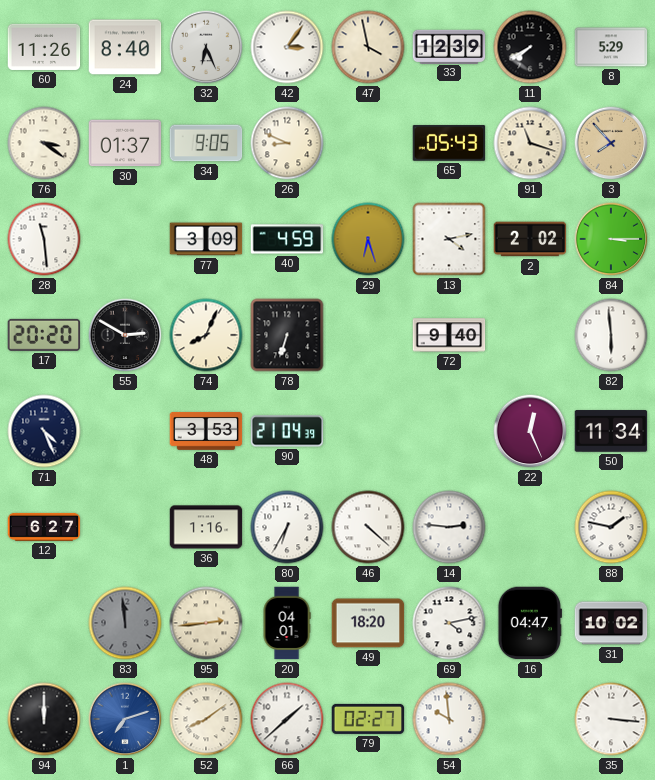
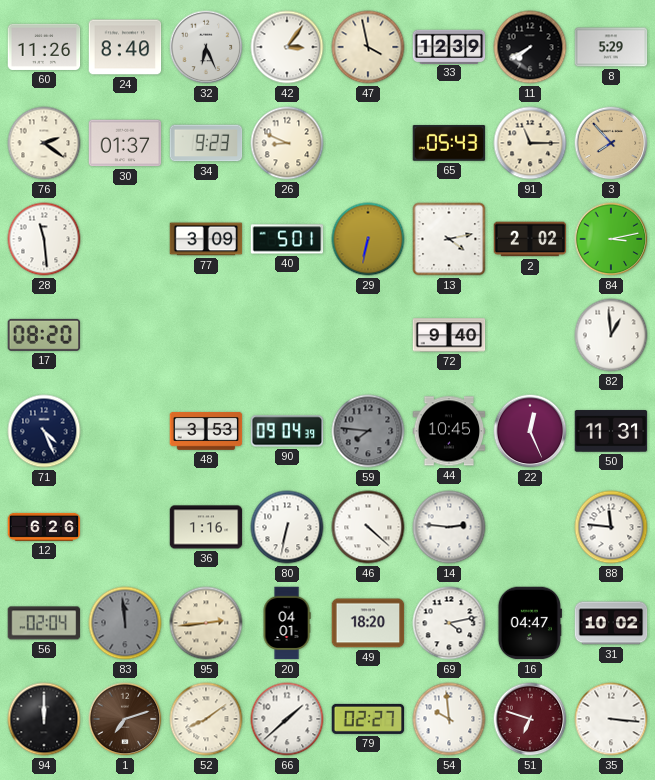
76: 3:21 -> 2:21 (44, 143)
34: 9:05 -> 9:23 (206, 143)
91: 11:18 -> 11:15 (530, 143)
40: 4:59 -> 5:01 (287, 239)
29: 6:27 -> 6:32 (368, 239)
84: 3:15 -> 3:13 (611, 239)
17: 20:20 -> 08:20 (44, 335)
55: 2:50 -> none (125, 335)
74: 8:04 -> none (206, 335)
78: 6:33 -> none (287, 335)
82: 5:59 -> 12:59 (611, 335)
90: 21:04 -> 09:04 (287, 431)
59: none -> 7:46 (368, 431)
44: none -> 10:45 (449, 431)
50: 11:34 -> 11:31 (611, 431)
12: 6:27 -> 6:26 (44, 527)
80: 6:35 -> 6:32 (287, 527)
88: 1:47 -> 11:46 (611, 527)
56: none -> 02:04 (44, 623)
1 dial: blue -> brown (125, 719)
51: none -> 6:48 (530, 719)
